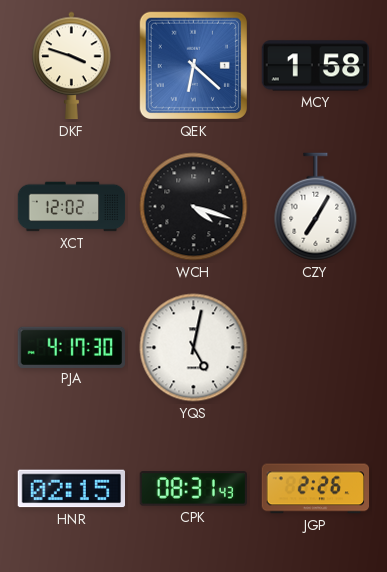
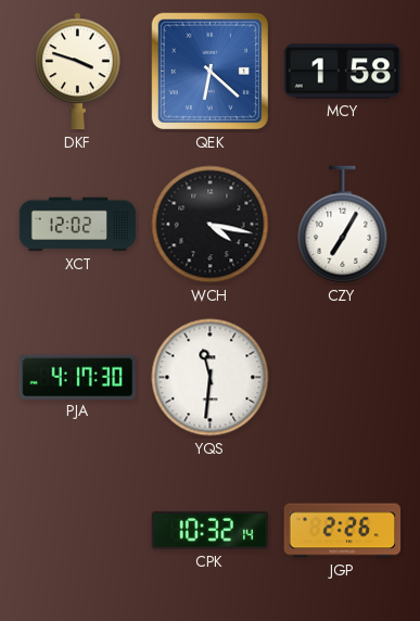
WCH: 4:18 -> 4:17 (211, 225)
YQS: 5:02 -> 11:31 (211, 378)
HNR: 02:15 -> none (71, 489)
CPK: 08:31 -> 10:32 (209, 531)
